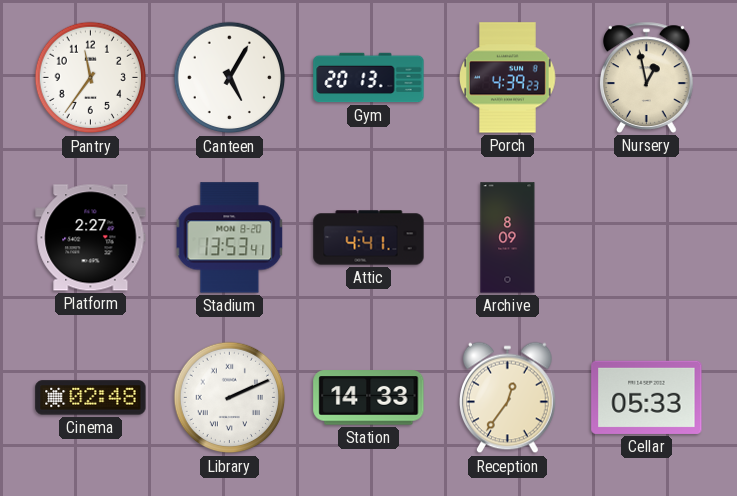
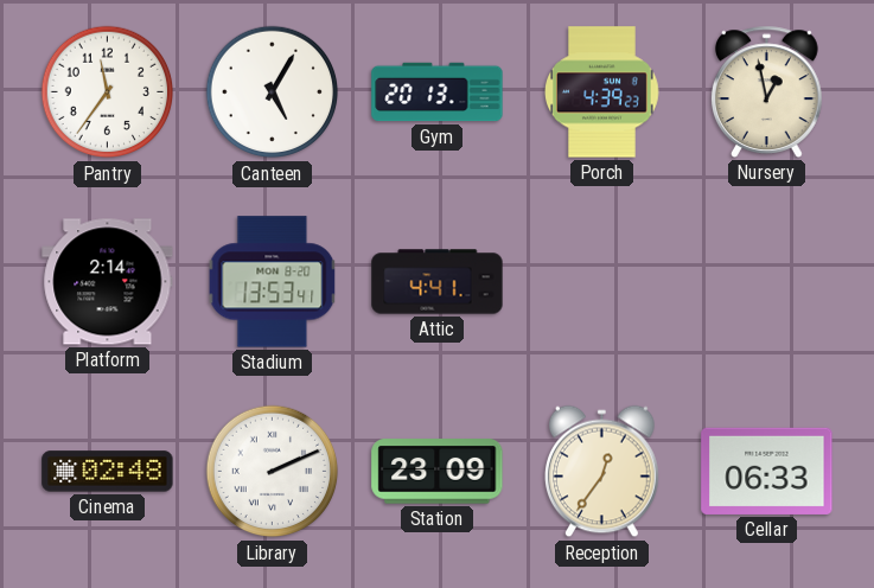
Platform: 2:27 -> 2:14 (108, 282)
Archive: 8:09 -> none (508, 238)
Station: 14:33 -> 23:09 (438, 472)
Cellar: 05:33 -> 06:33 (767, 471)
